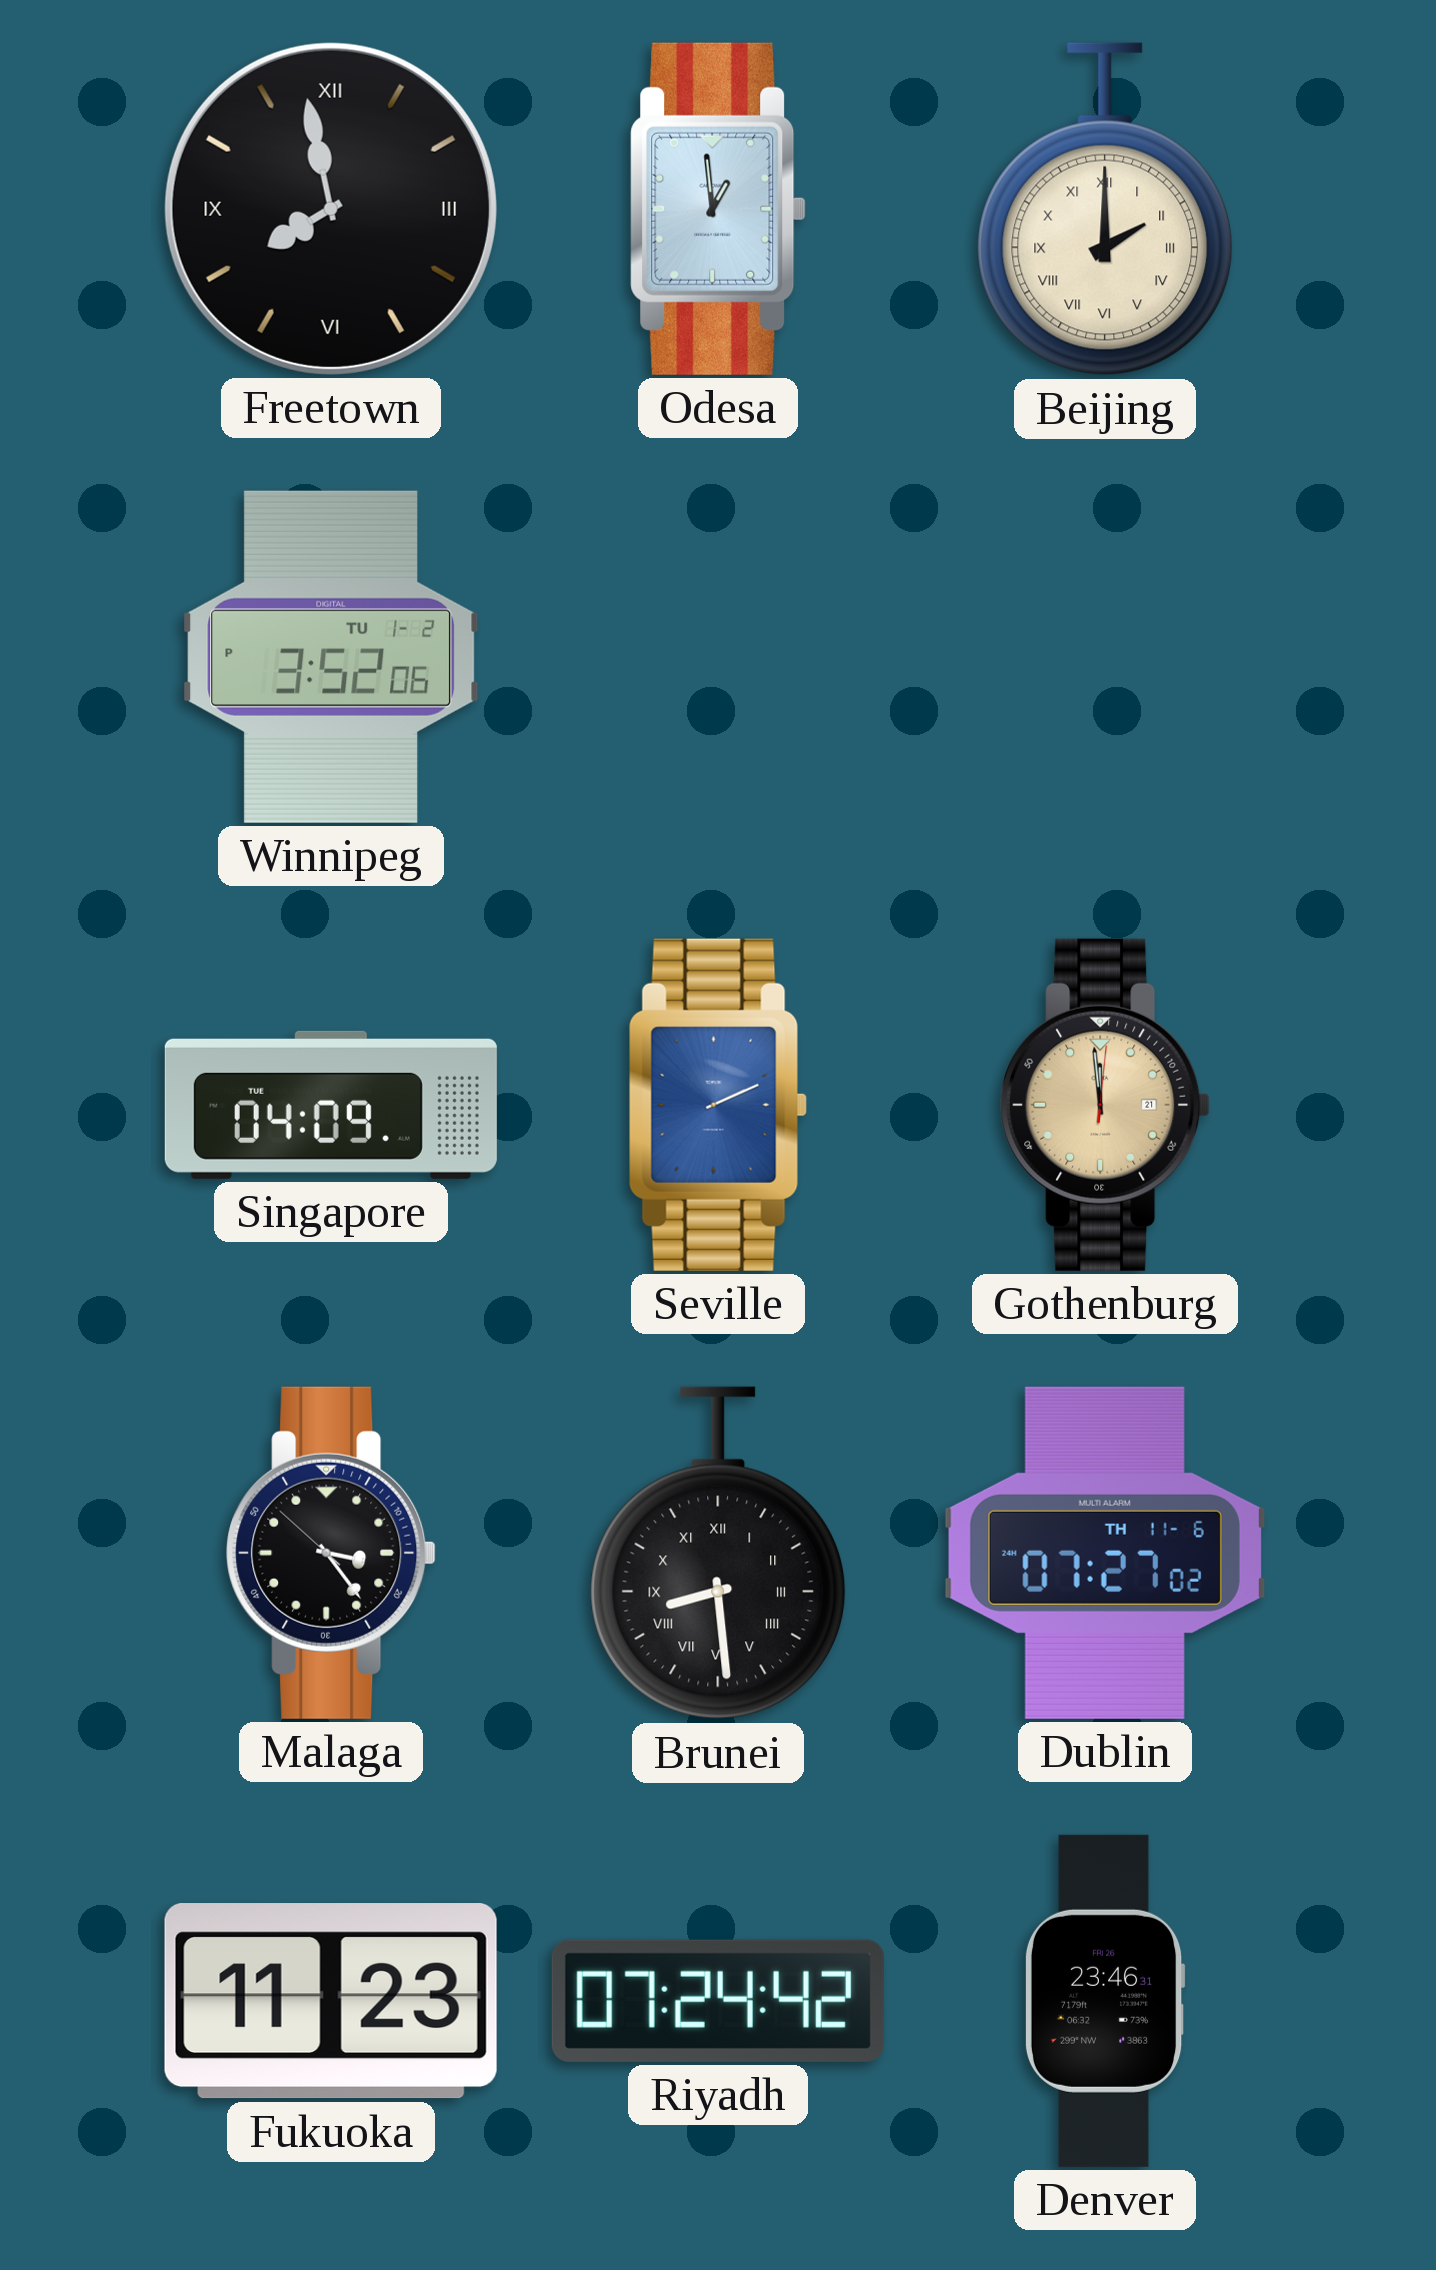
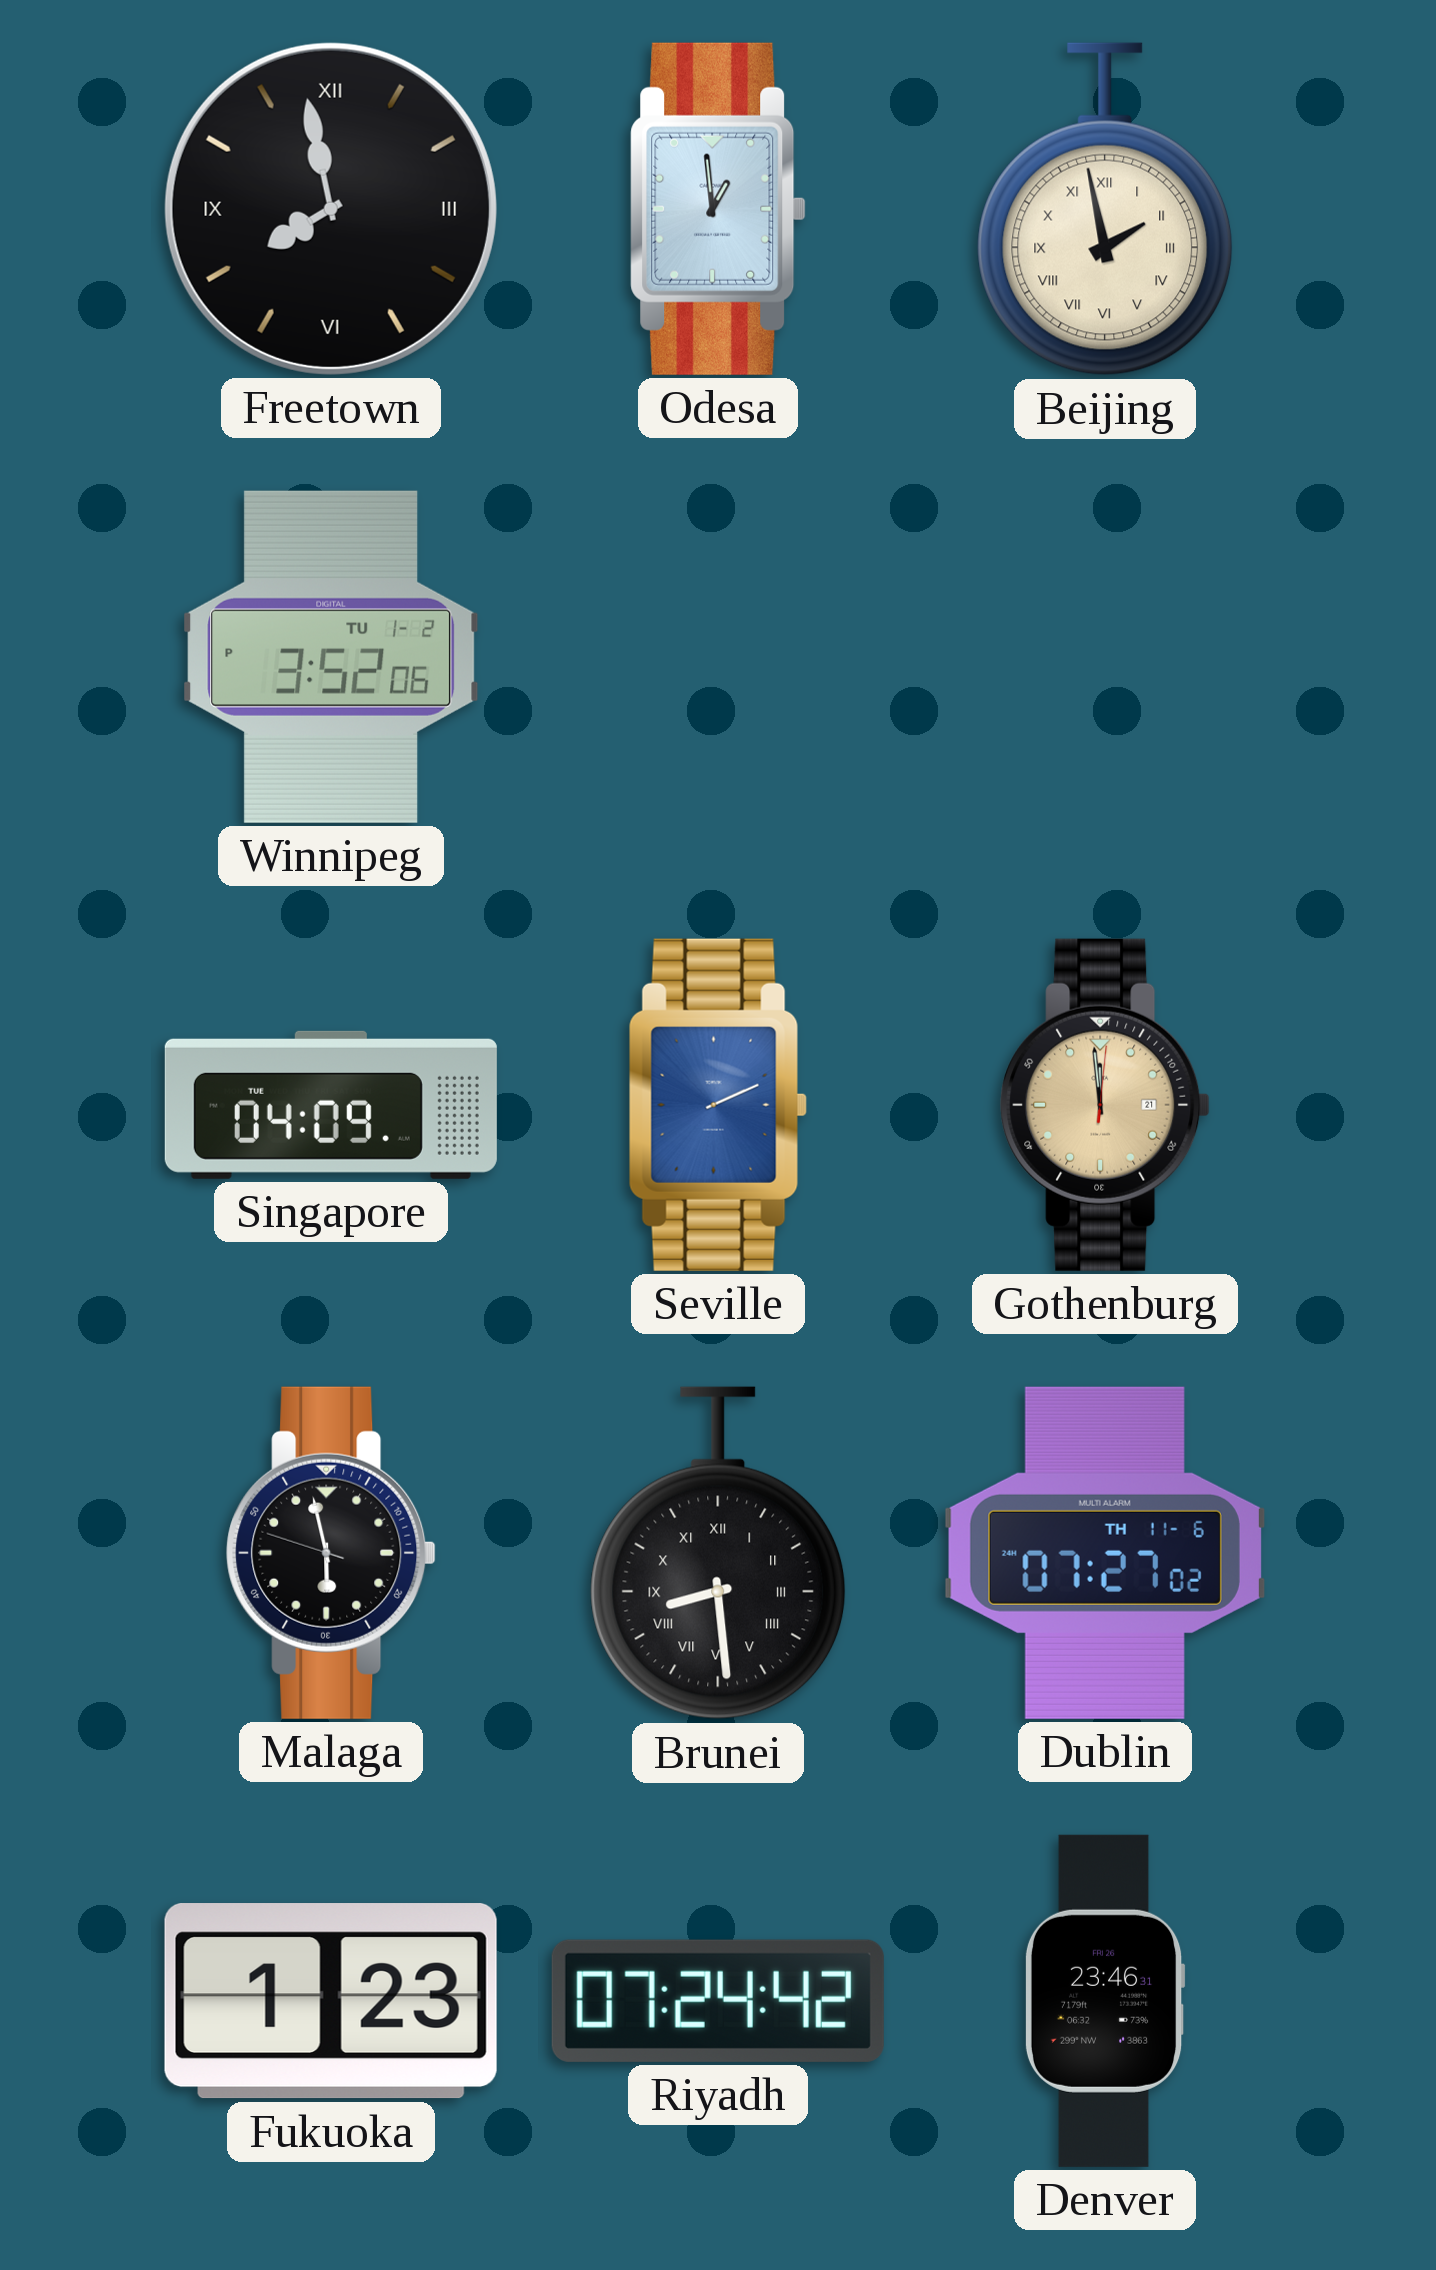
Beijing: 2:00 -> 1:58 (1105, 209)
Malaga: 3:23 -> 5:57 (331, 1553)
Fukuoka: 11:23 -> 1:23 (331, 2001)
